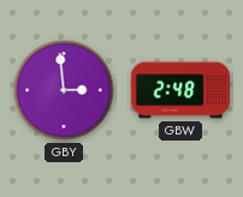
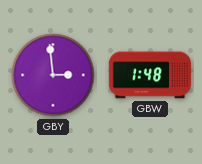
GBW: 2:48 -> 1:48 (150, 75)
